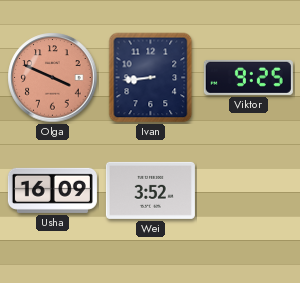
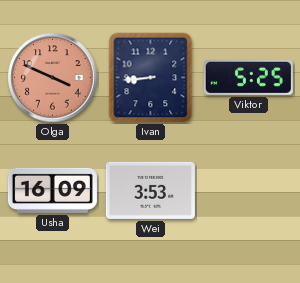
Viktor: 9:25 -> 5:25 (248, 77)
Wei: 3:52 -> 3:53 (150, 190)
